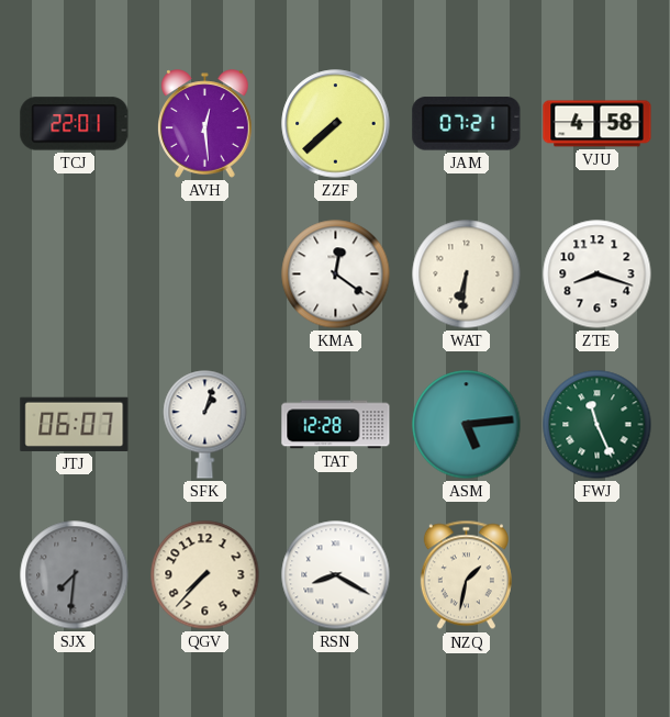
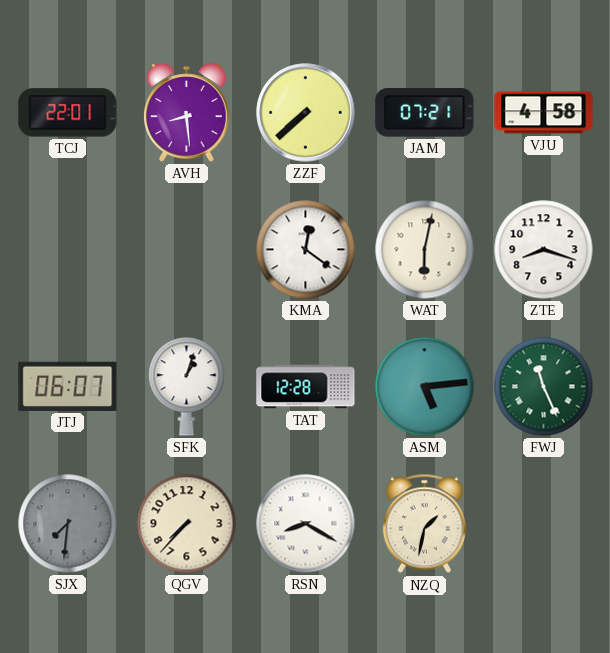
AVH: 12:29 -> 8:29 (187, 113)
WAT: 6:31 -> 6:02 (425, 250)
